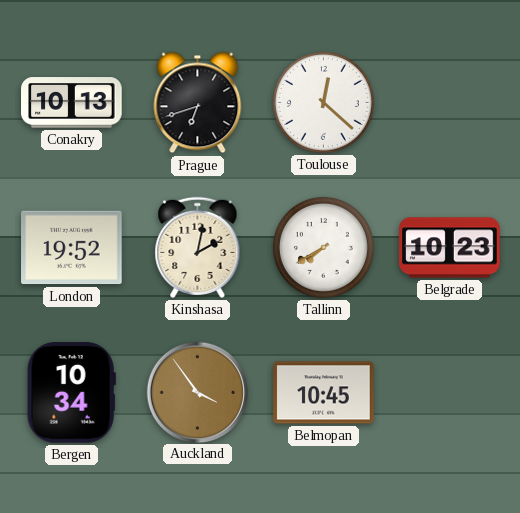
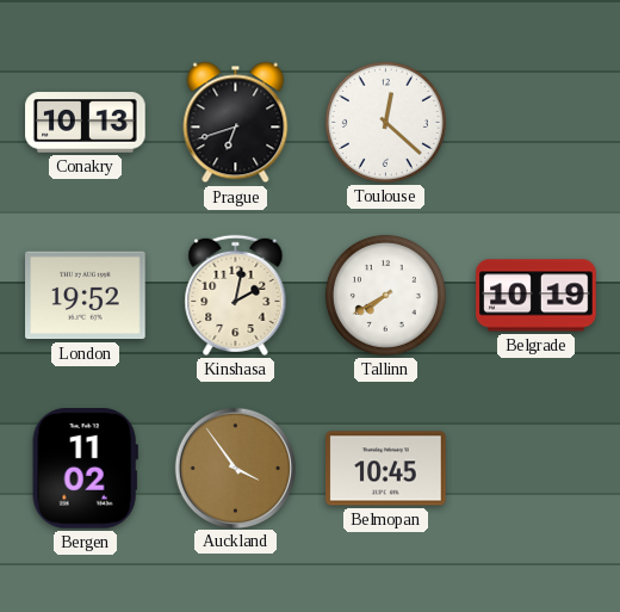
Belgrade: 10:23 -> 10:19 (537, 296)
Bergen: 10:34 -> 11:02 (85, 469)
